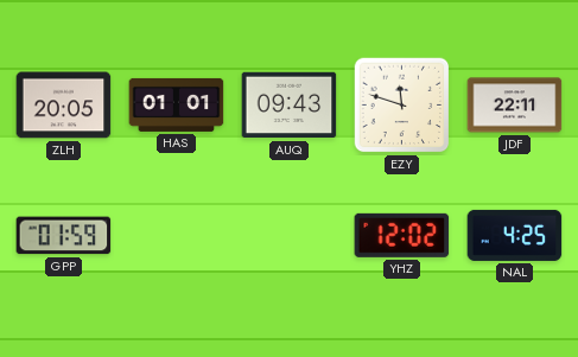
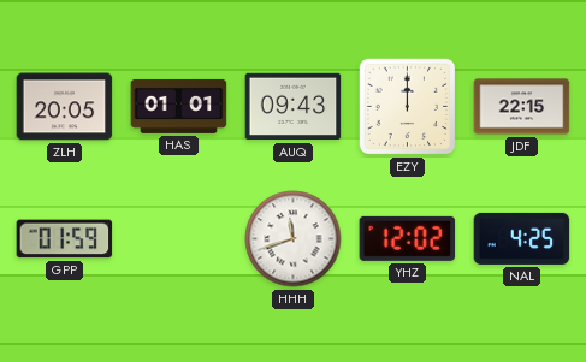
EZY: 11:48 -> 12:00 (408, 107)
JDF: 22:11 -> 22:15 (522, 107)
HHH: none -> 11:42 (294, 239)
